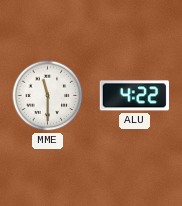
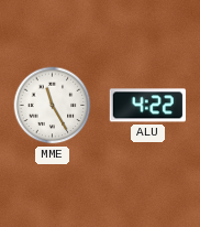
MME: 11:30 -> 11:25 (53, 106)
